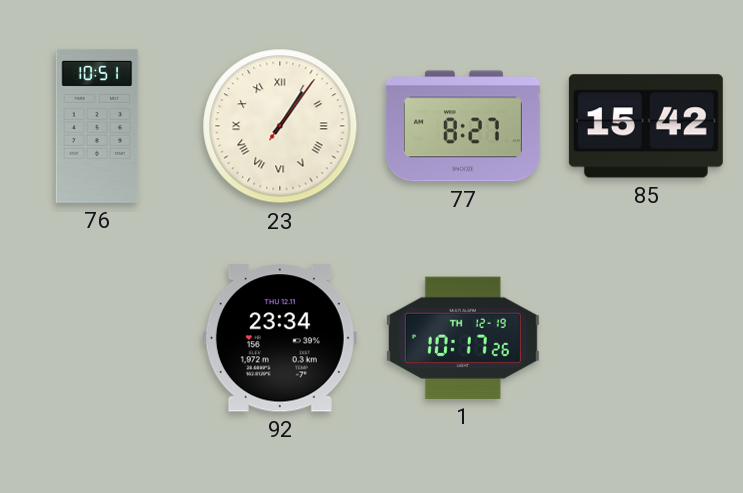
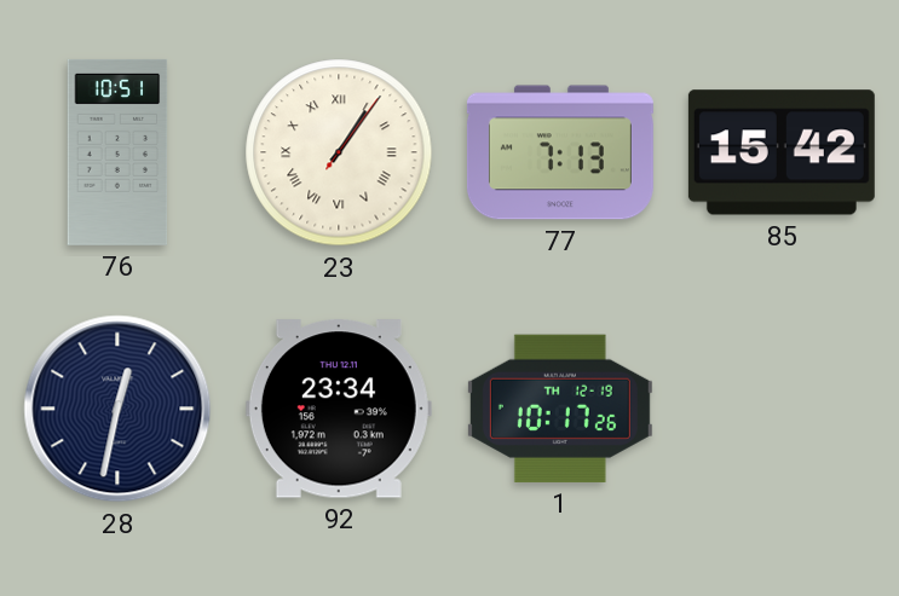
77: 8:27 -> 7:13 (560, 152)
28: none -> 12:32 (117, 409)
